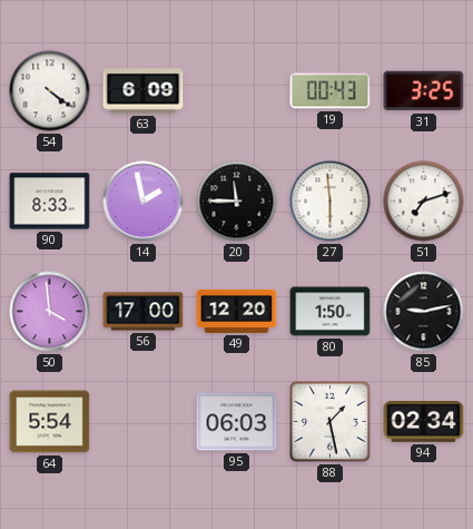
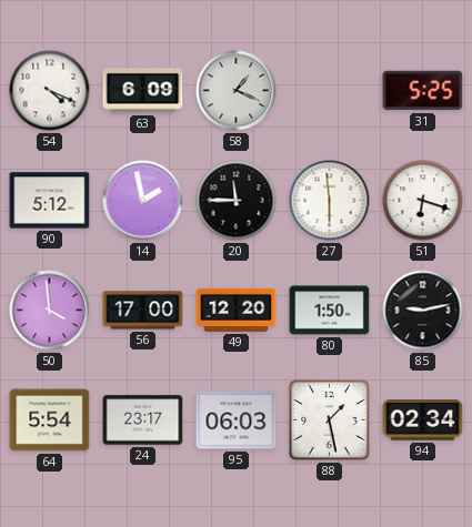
54: 4:21 -> 4:19 (50, 91)
58: none -> 1:19 (237, 91)
19: 00:43 -> none (331, 91)
31: 3:25 -> 5:25 (423, 91)
90: 8:33 -> 5:12 (50, 201)
51: 7:12 -> 6:18 (423, 201)
24: none -> 23:17 (143, 420)
